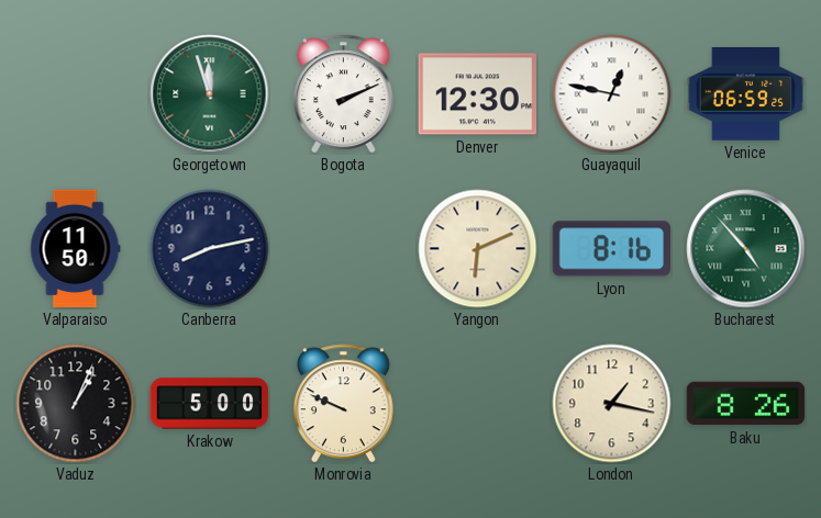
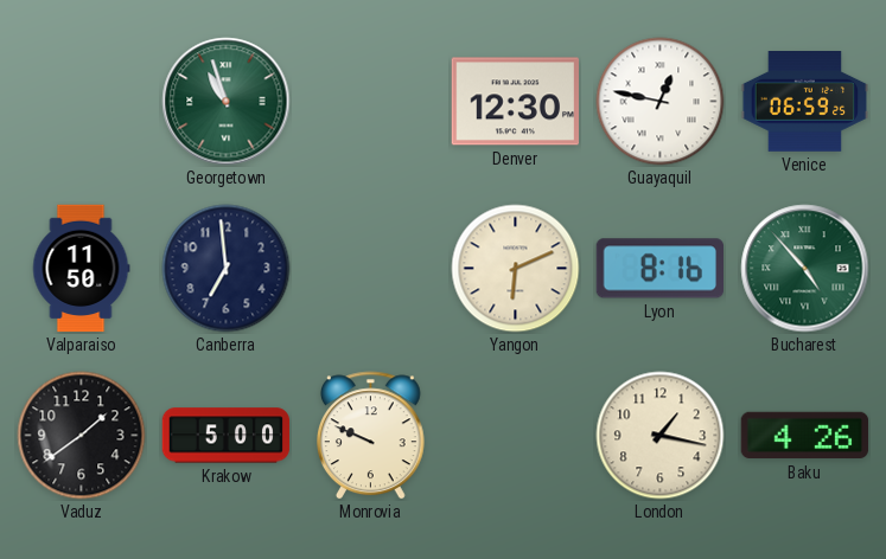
Georgetown: 11:57 -> 10:57 (227, 102)
Bogota: 2:11 -> none (344, 94)
Canberra: 8:13 -> 6:59 (227, 269)
Vaduz: 1:04 -> 1:39 (82, 436)
Baku: 8:26 -> 4:26 (805, 436)
